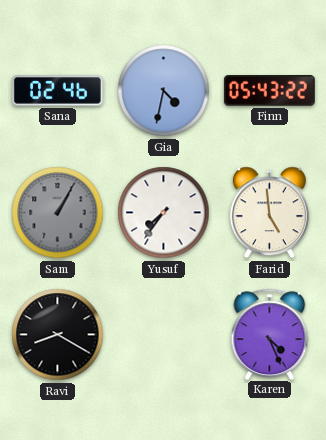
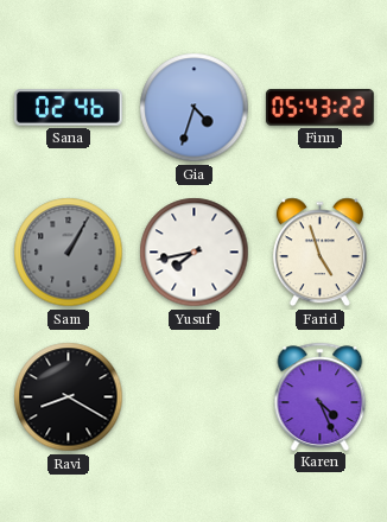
Gia: 4:32 -> 4:33 (195, 108)
Yusuf: 7:36 -> 7:43 (195, 253)
Farid: 4:59 -> 4:57 (319, 253)
